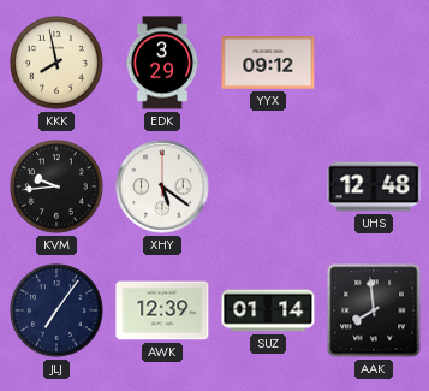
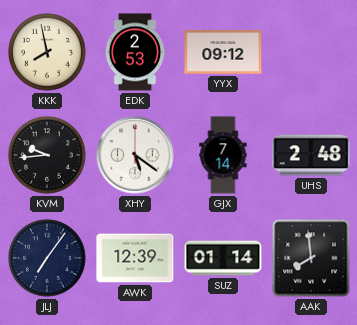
EDK: 3:29 -> 2:53 (135, 52)
GJX: none -> 7:14 (223, 155)
UHS: 12:48 -> 2:48 (311, 155)
